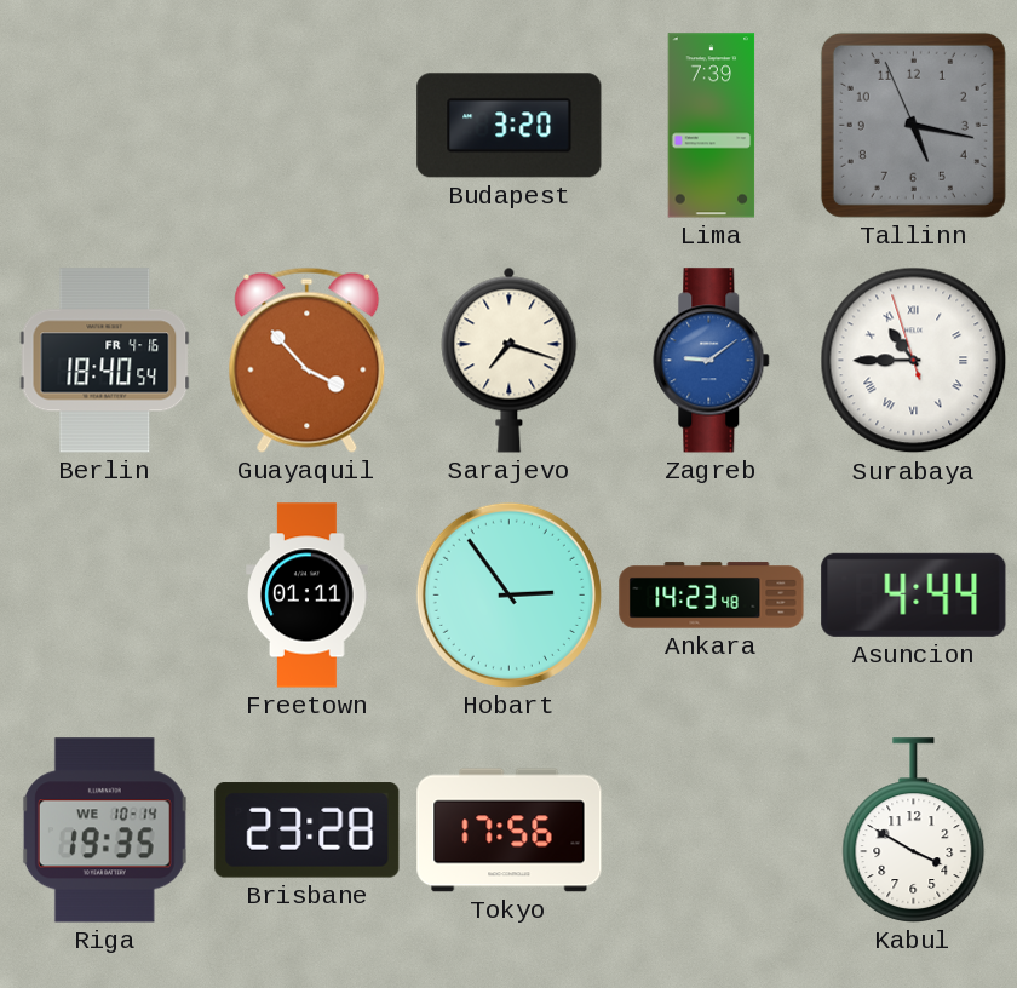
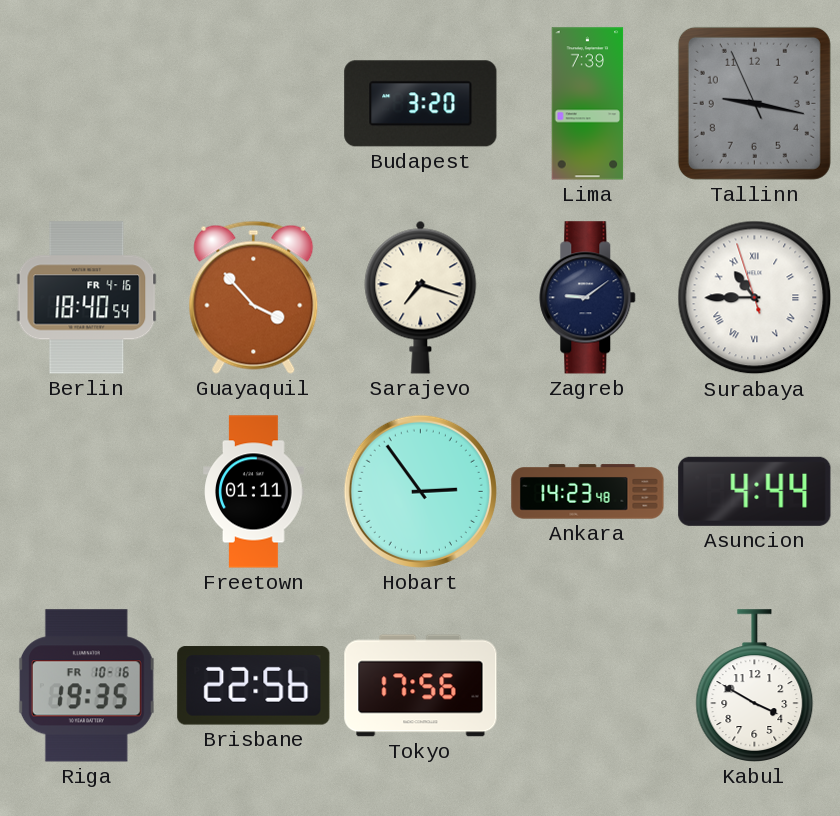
Tallinn: 5:16 -> 9:16 (754, 103)
Zagreb dial: blue -> navy (588, 298)
Riga date: WE 10-14 -> FR 10-16 (86, 686)
Brisbane: 23:28 -> 22:56 (254, 686)
